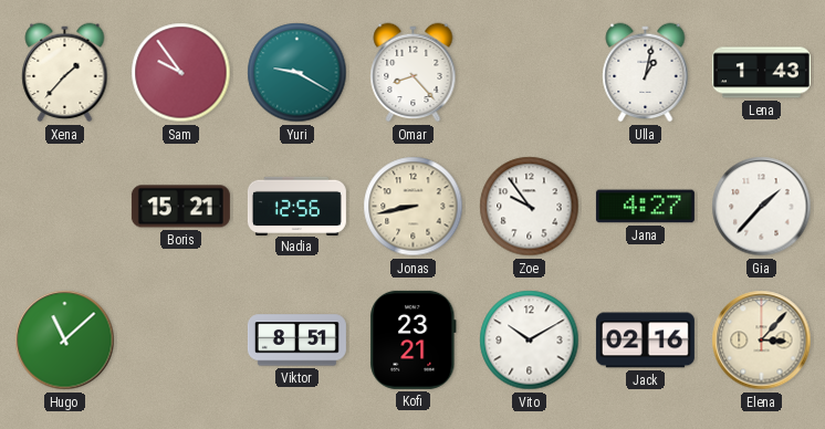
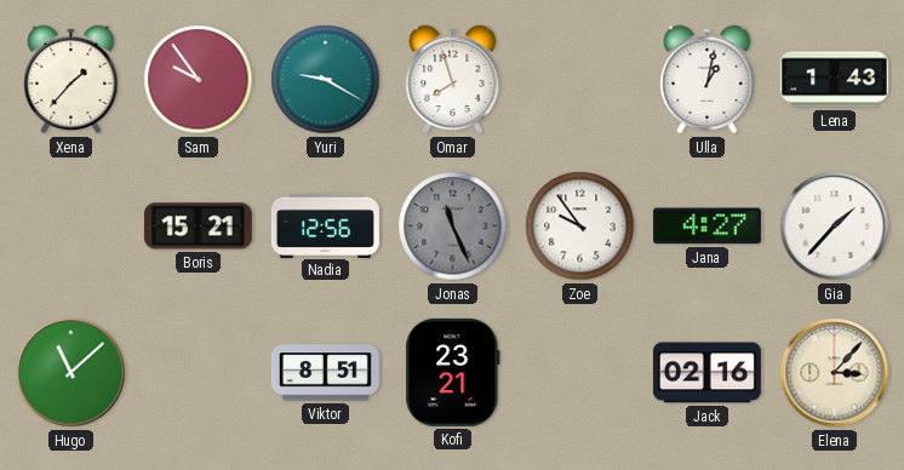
Omar: 8:23 -> 7:57 (453, 80)
Jonas: 8:43 -> 11:26 (453, 227)
Jonas dial: cream -> grey (453, 227)
Vito: 10:10 -> none (530, 341)
